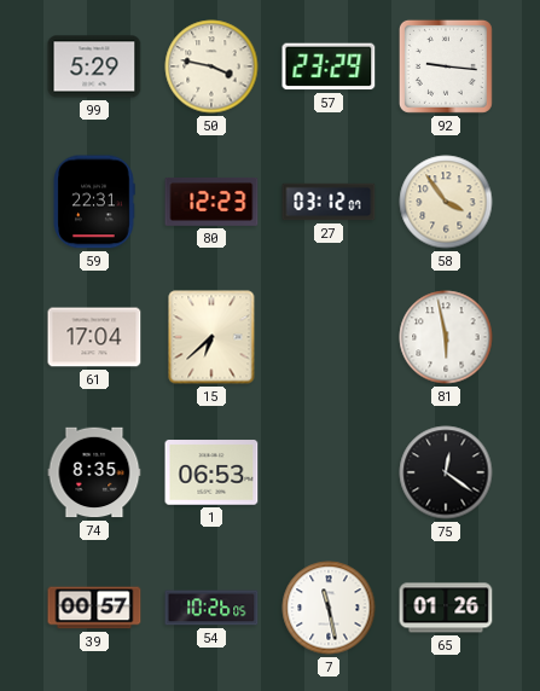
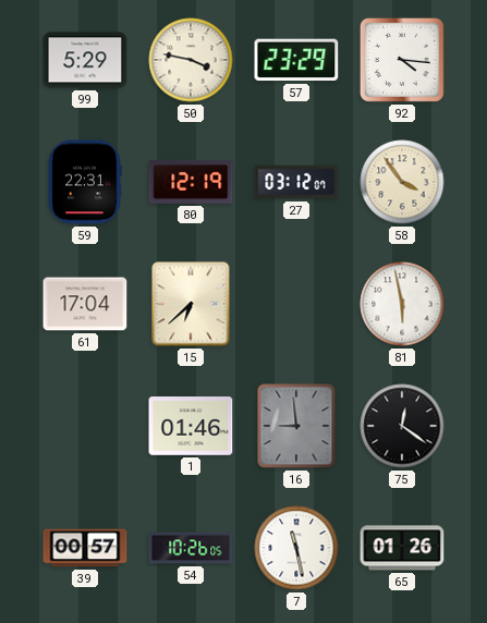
92: 9:16 -> 4:16 (402, 60)
80: 12:23 -> 12:19 (191, 182)
74: 8:35 -> none (94, 472)
1: 06:53 -> 01:46 (191, 426)
16: none -> 8:59 (296, 426)
